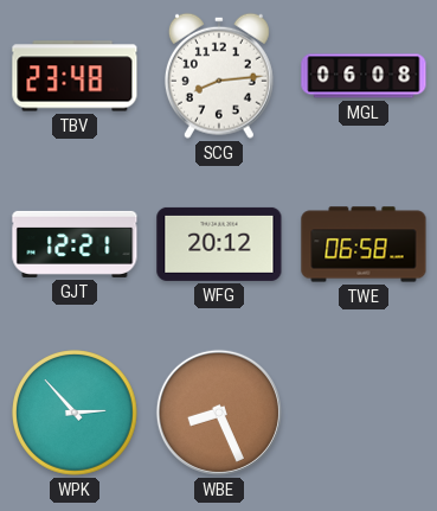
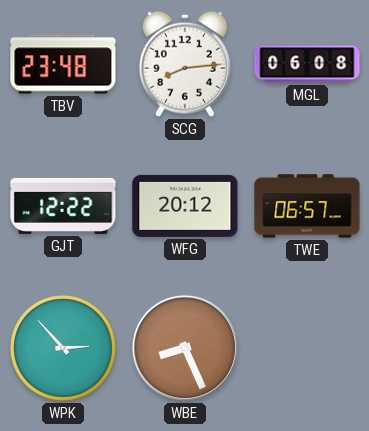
GJT: 12:21 -> 12:22 (63, 206)
TWE: 06:58 -> 06:57 (307, 206)
